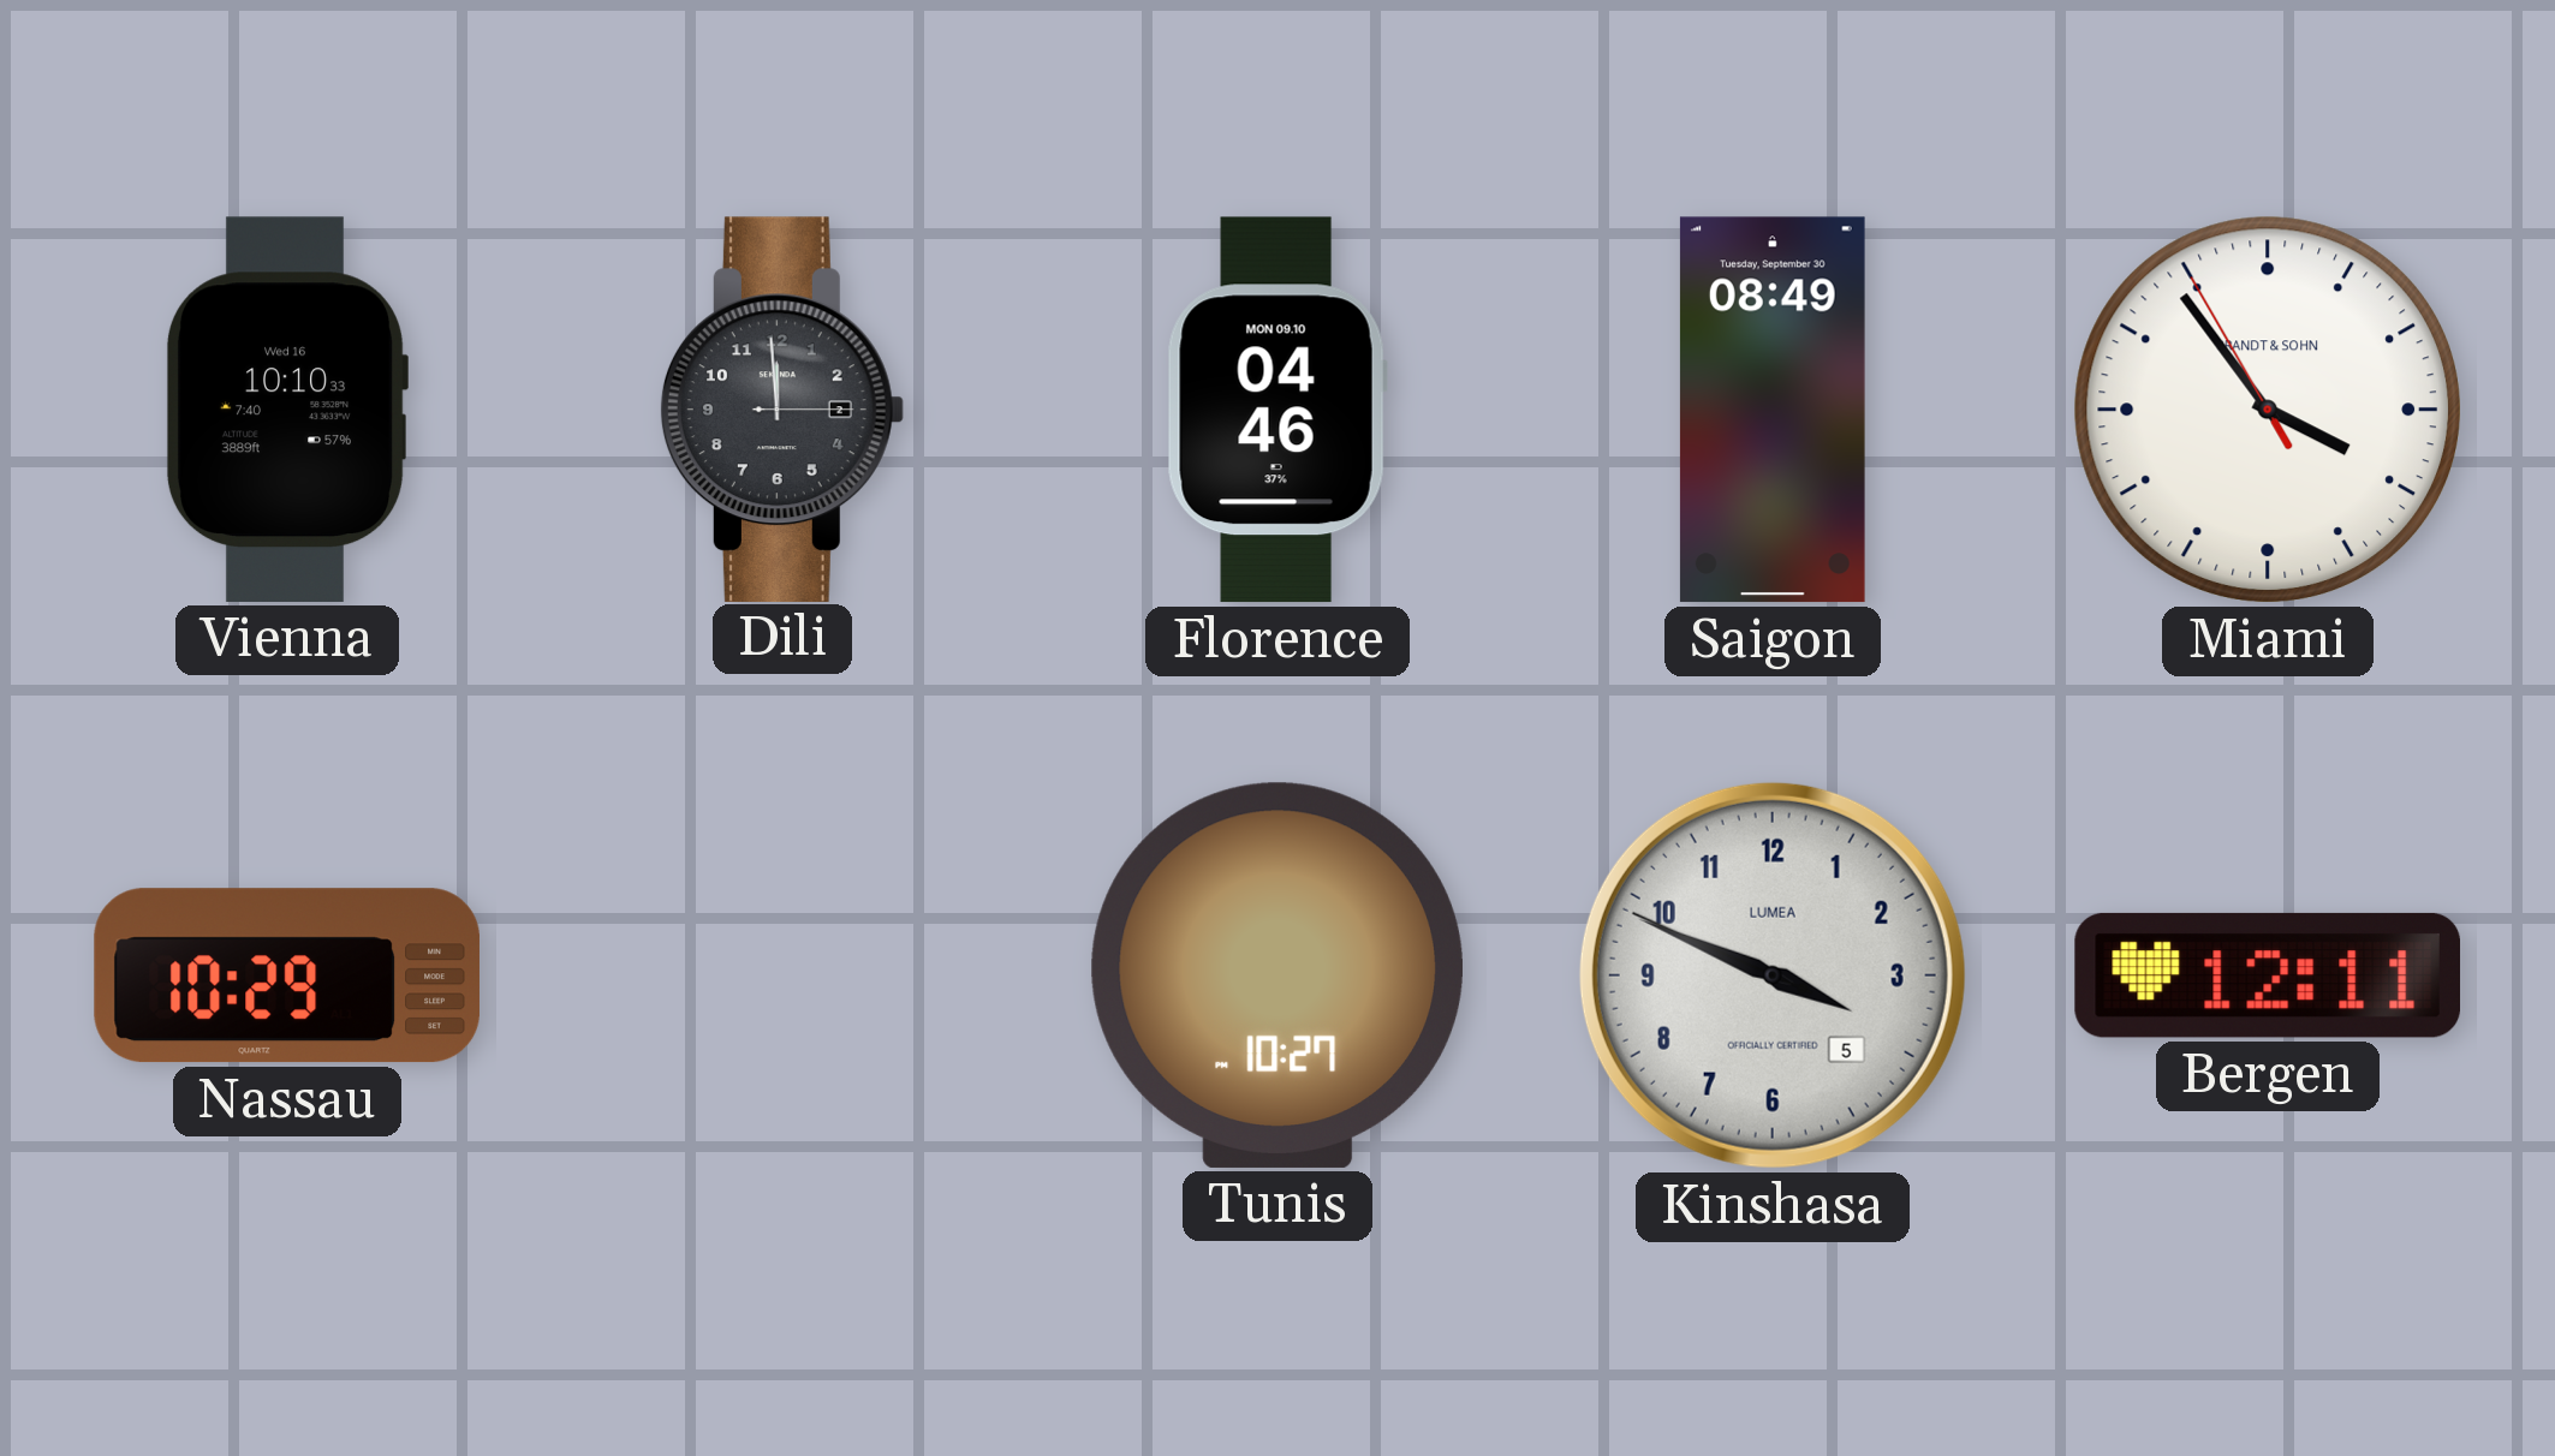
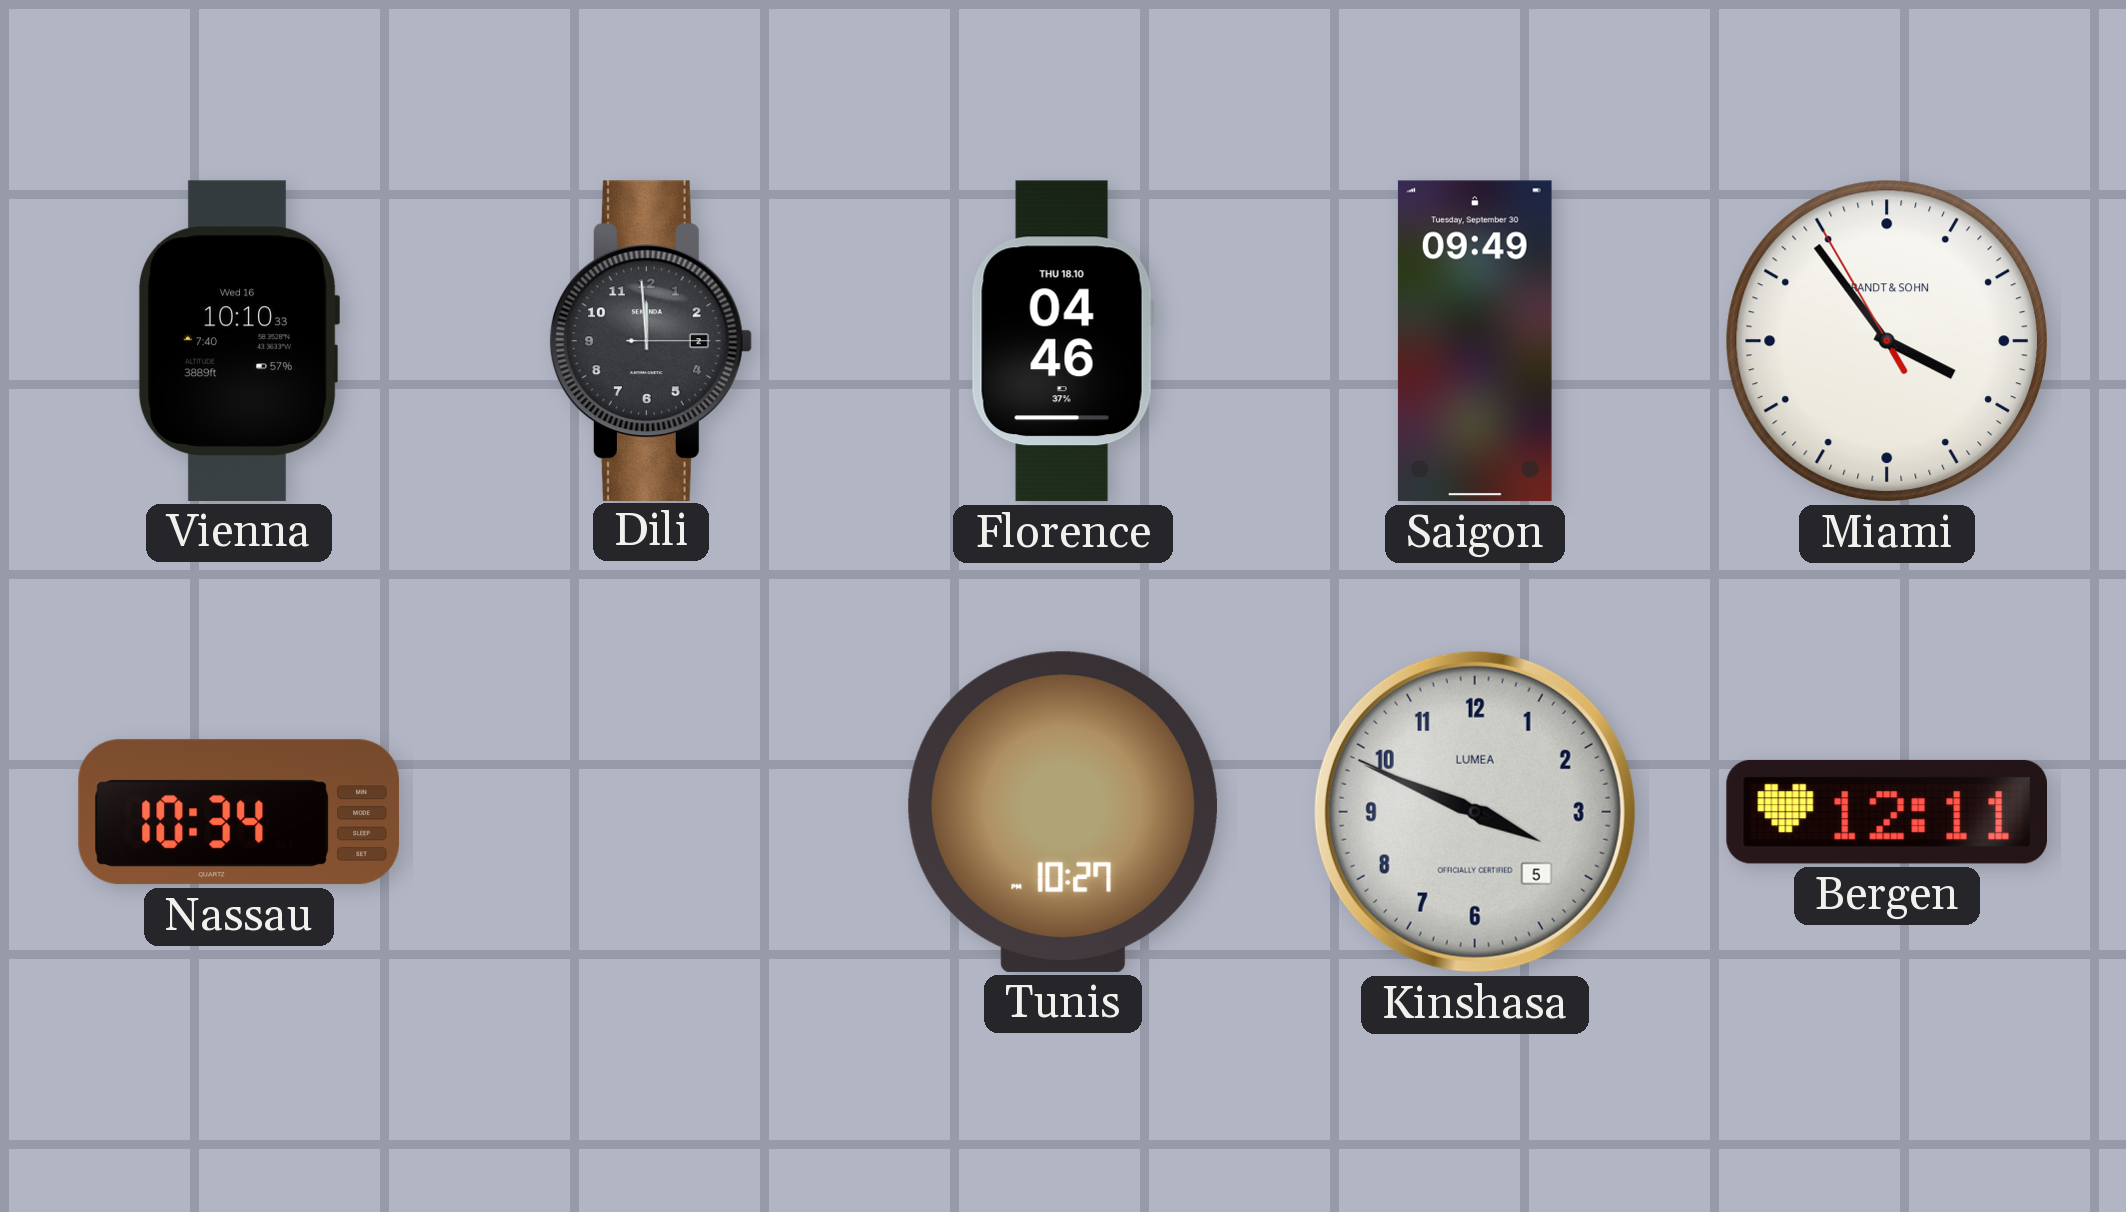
Florence date: MON 09.10 -> THU 18.10 (1063, 341)
Saigon: 08:49 -> 09:49 (1475, 341)
Nassau: 10:29 -> 10:34 (239, 812)
